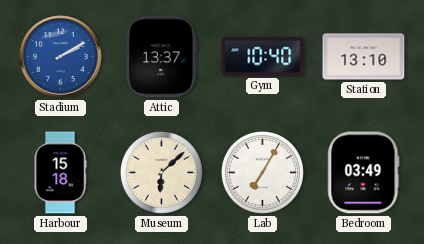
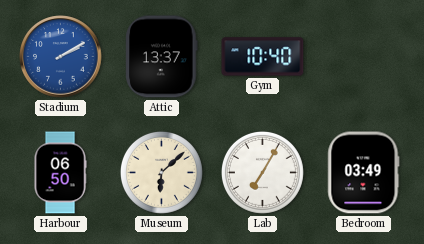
Station: 13:10 -> none (364, 57)
Harbour: 15:18 -> 06:50 (60, 173)
